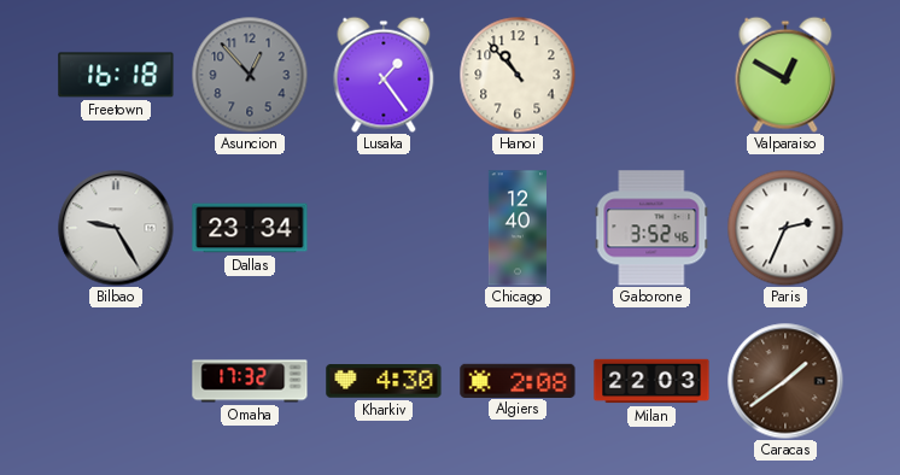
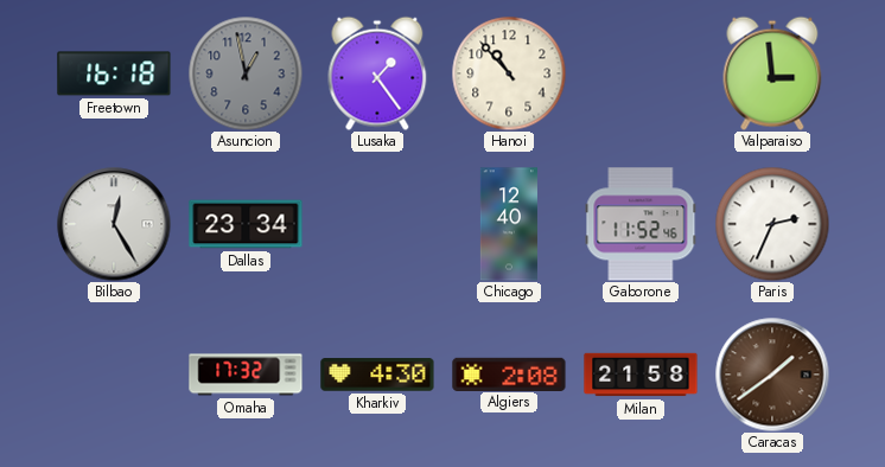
Asuncion: 12:53 -> 12:58 (246, 73)
Valparaiso: 12:50 -> 2:59 (772, 73)
Bilbao: 9:25 -> 12:25 (114, 224)
Gaborone: 3:52 -> 11:52 (641, 224)
Milan: 22:03 -> 21:58 (641, 375)
